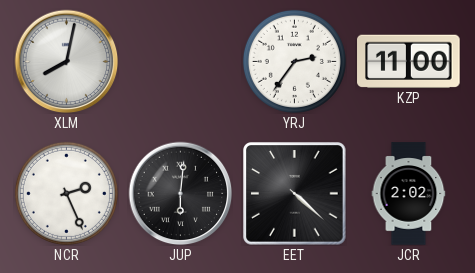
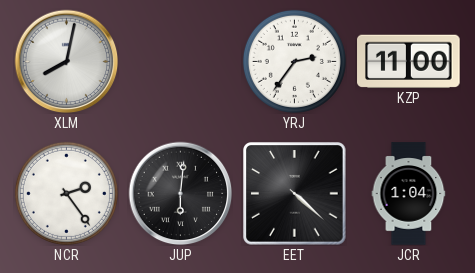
NCR: 2:26 -> 2:24 (66, 193)
JCR: 2:02 -> 1:04 (409, 194)
